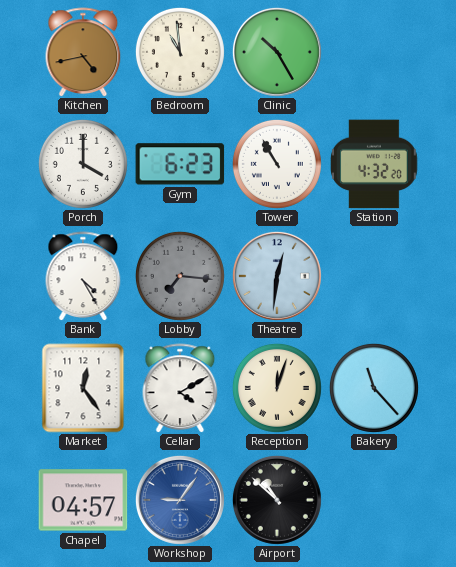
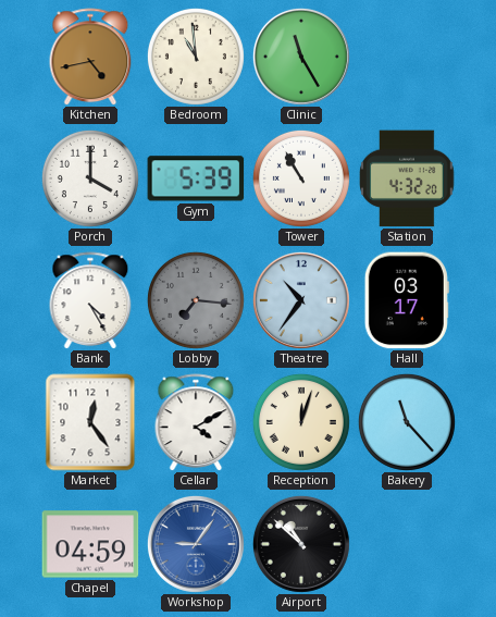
Clinic: 10:25 -> 11:25 (301, 57)
Gym: 6:23 -> 5:39 (196, 178)
Theatre: 12:31 -> 10:36 (301, 300)
Hall: none -> 03:17 (407, 300)
Chapel: 04:57 -> 04:59 (90, 544)
